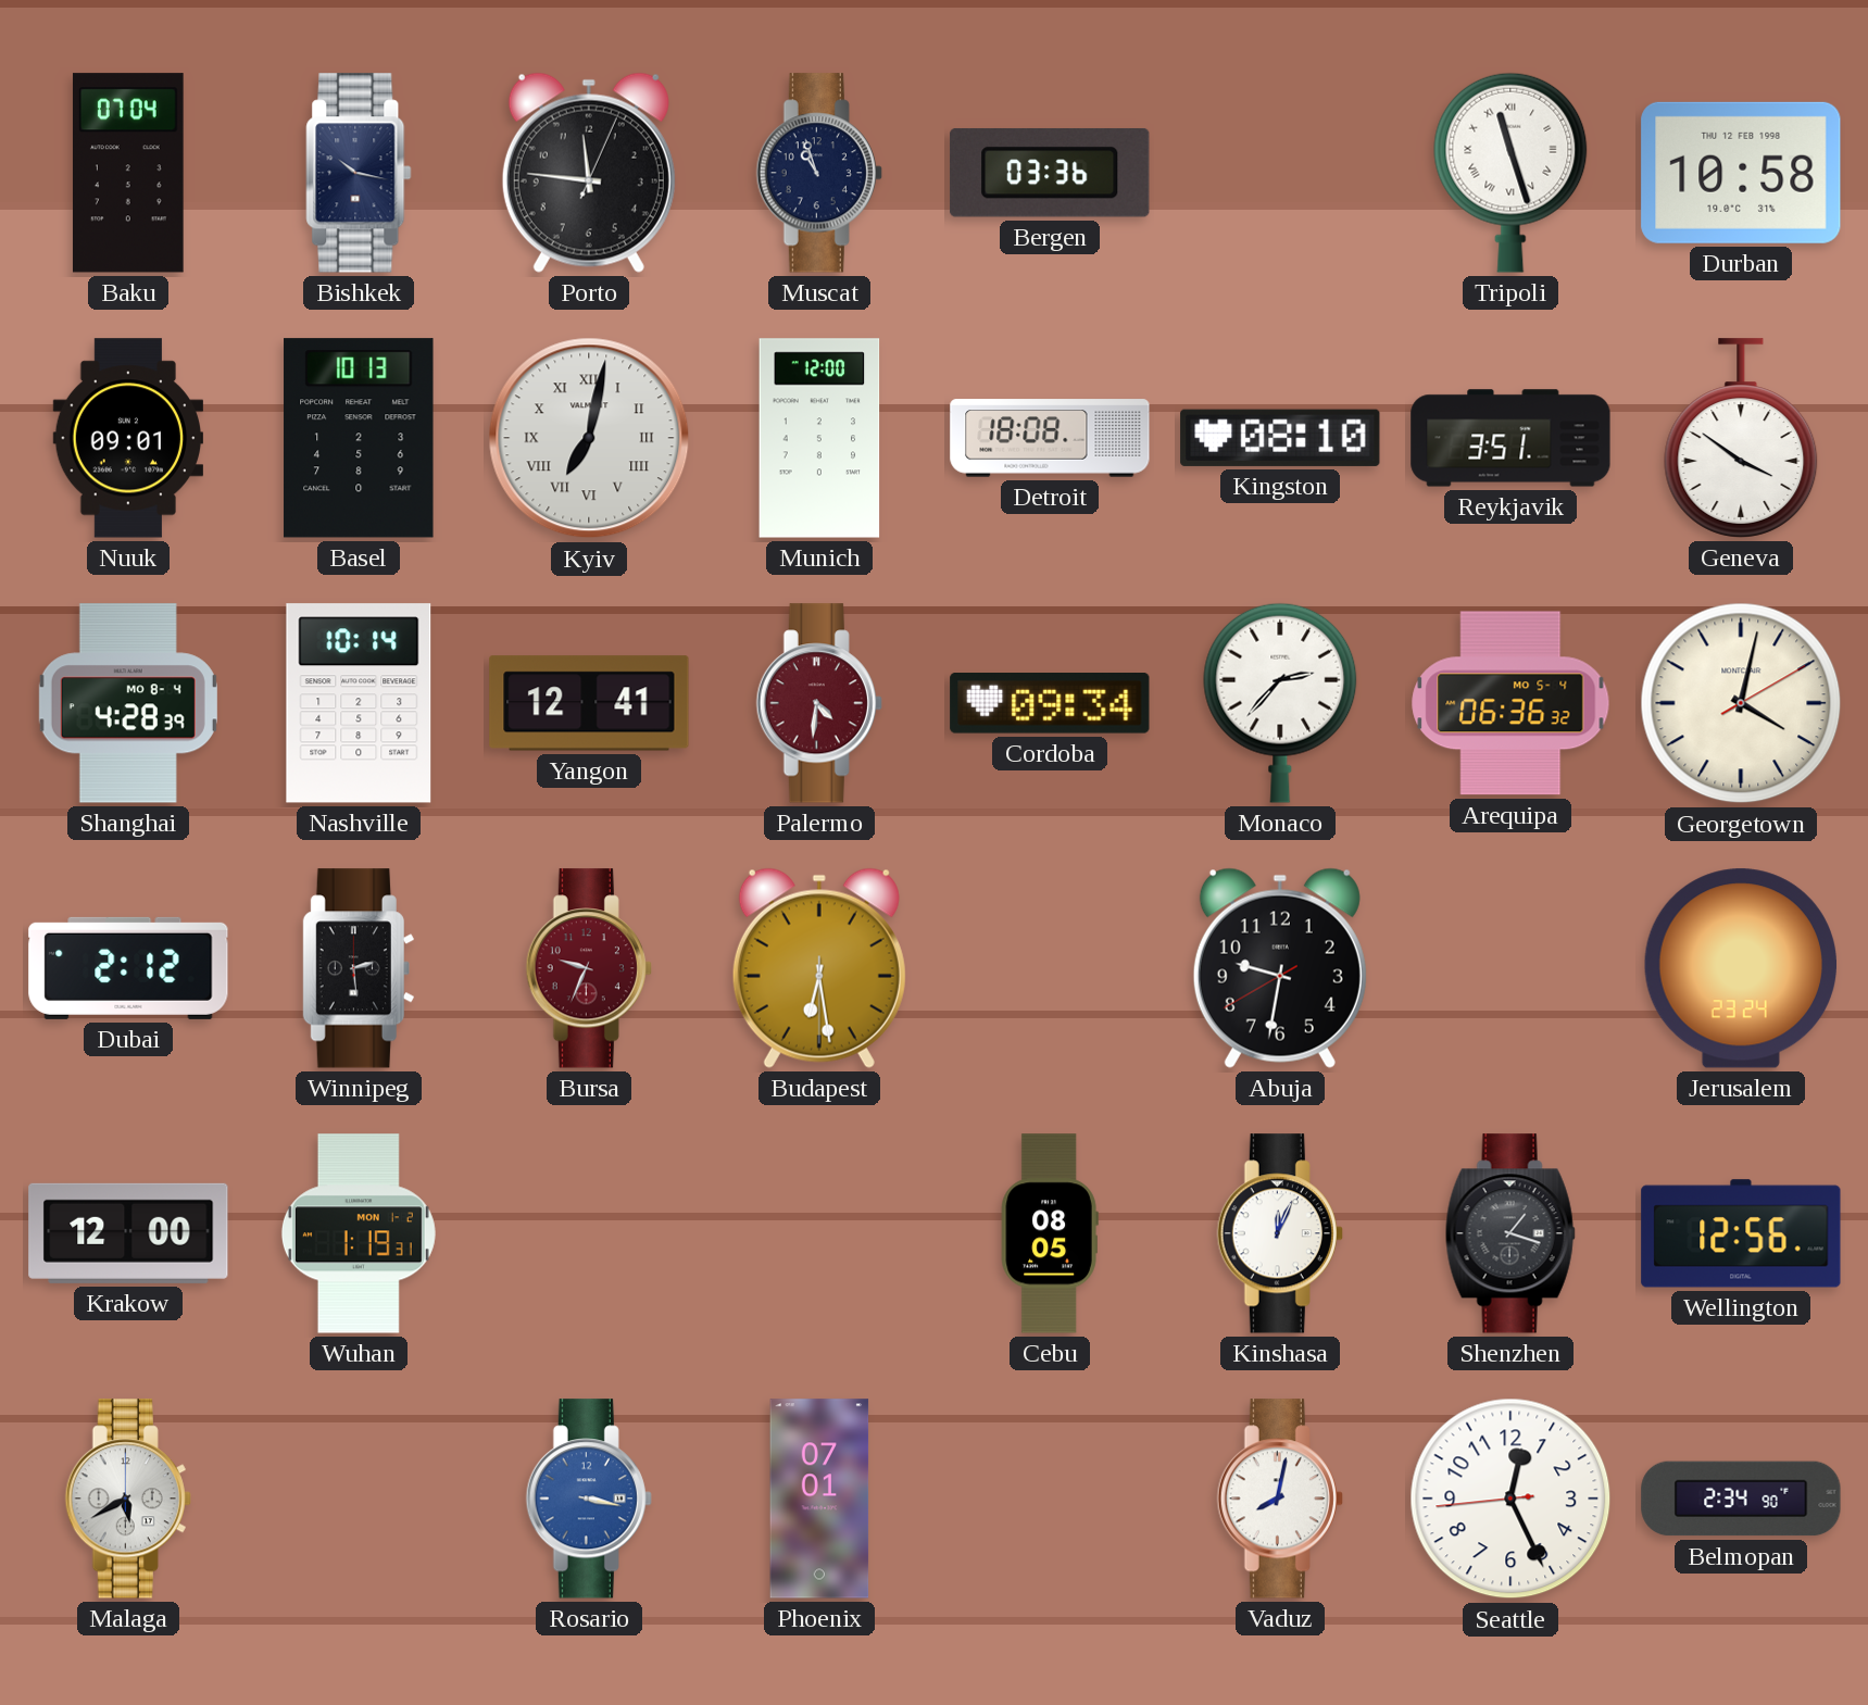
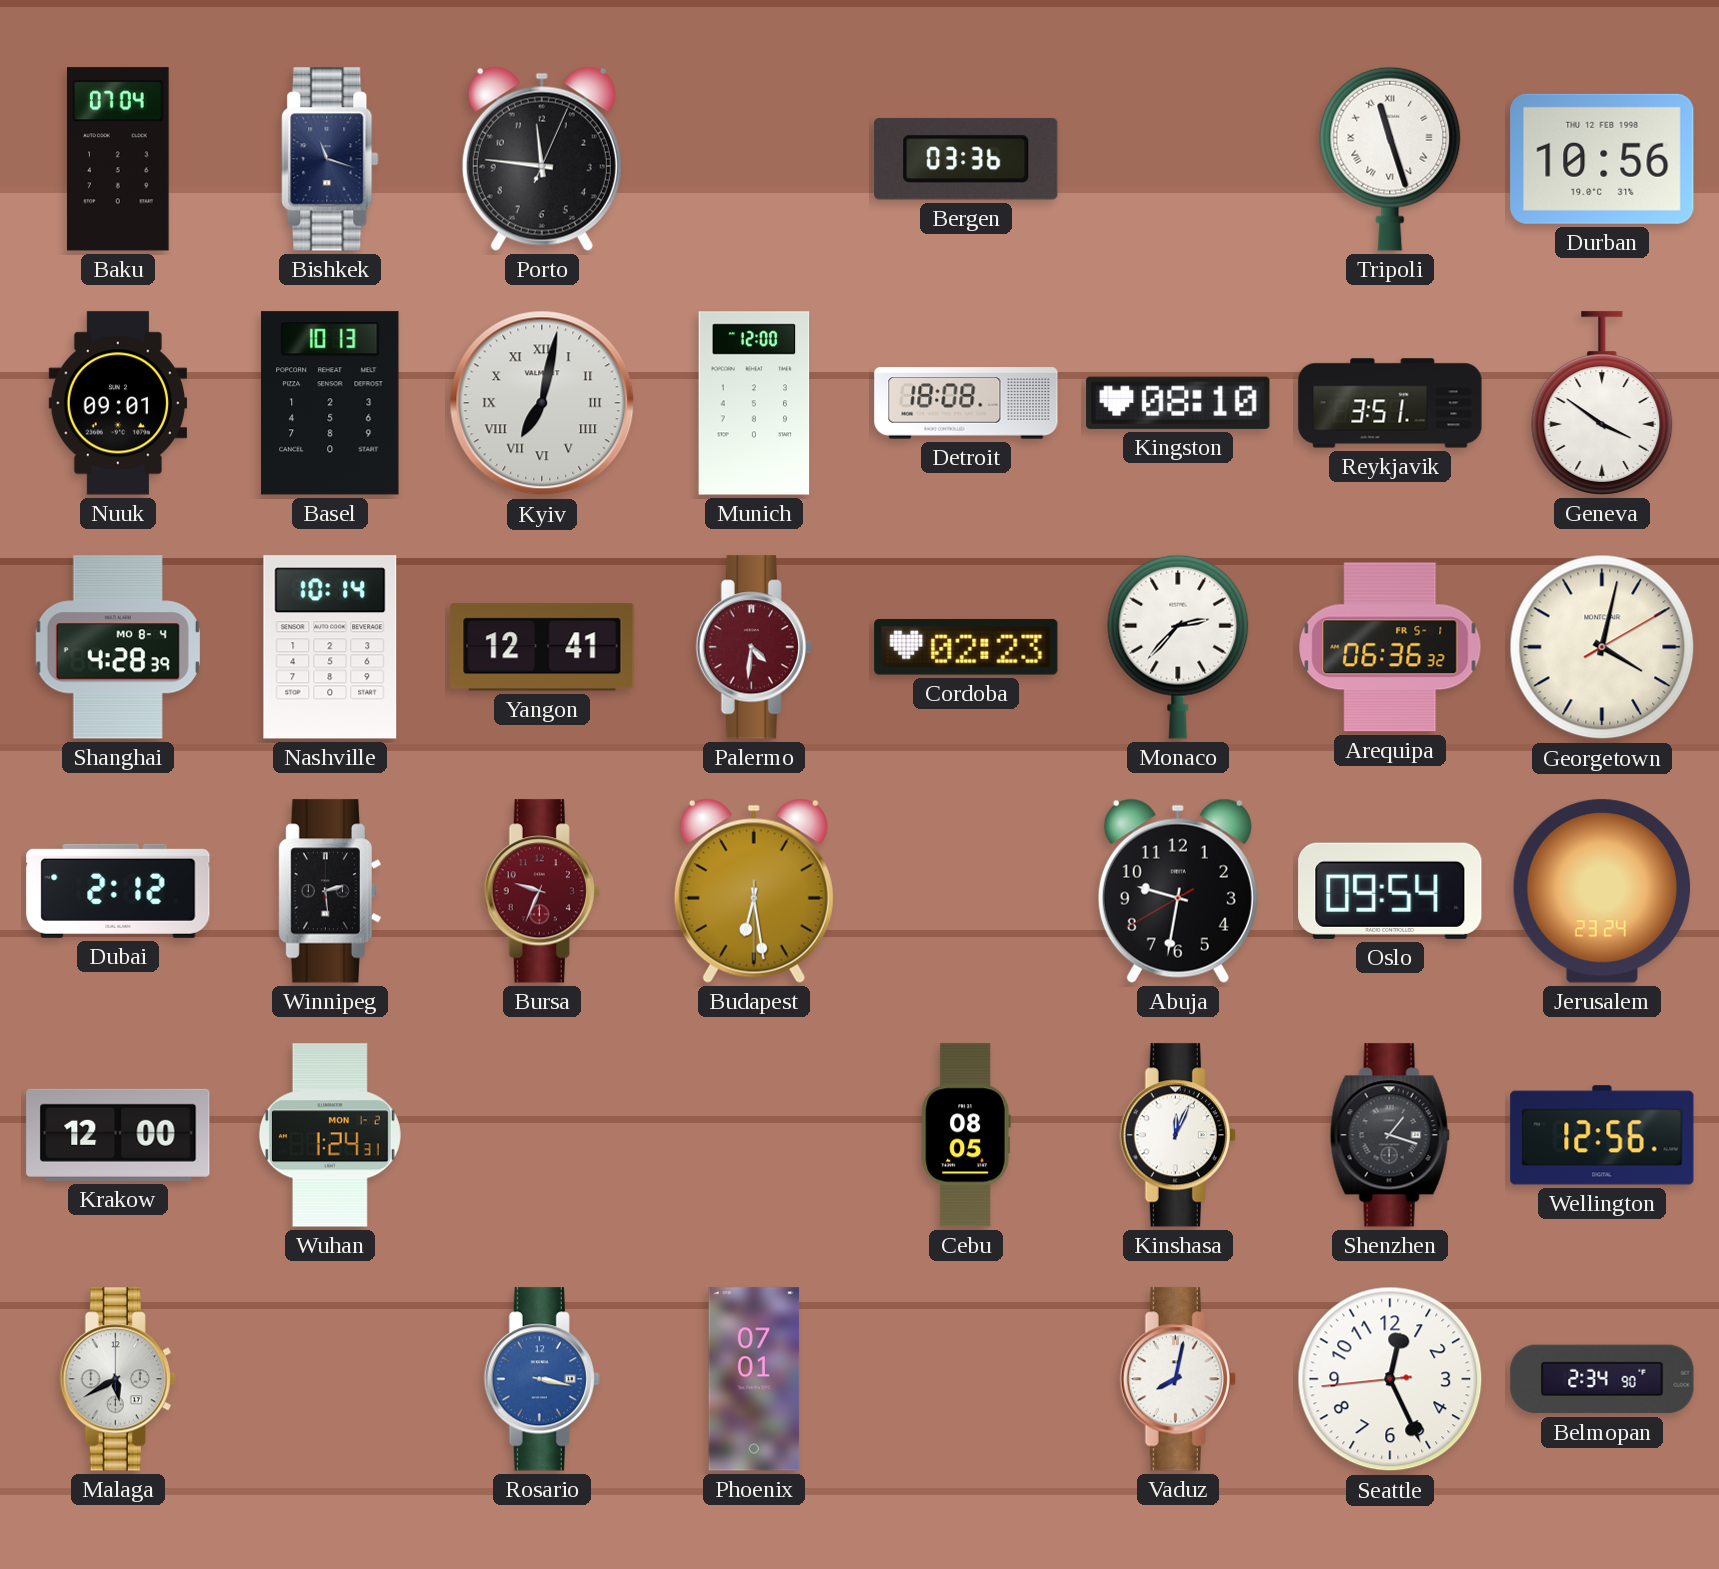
Bishkek: 10:17 -> 11:18 (330, 159)
Muscat: 10:57 -> none (819, 173)
Durban: 10:58 -> 10:56 (1602, 159)
Cordoba: 09:34 -> 02:23 (966, 648)
Arequipa date: MO 5-4 -> FR 5-1 (1390, 647)
Oslo: none -> 09:54 (1390, 891)
Wuhan: 1:19 -> 1:24 (330, 1135)
